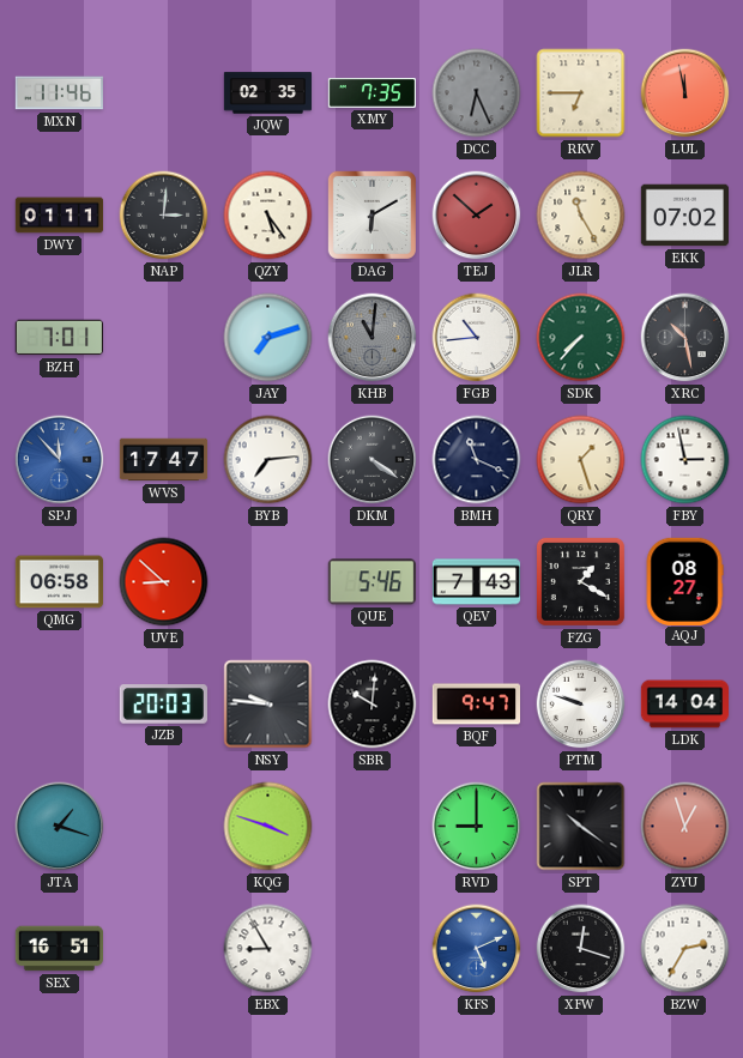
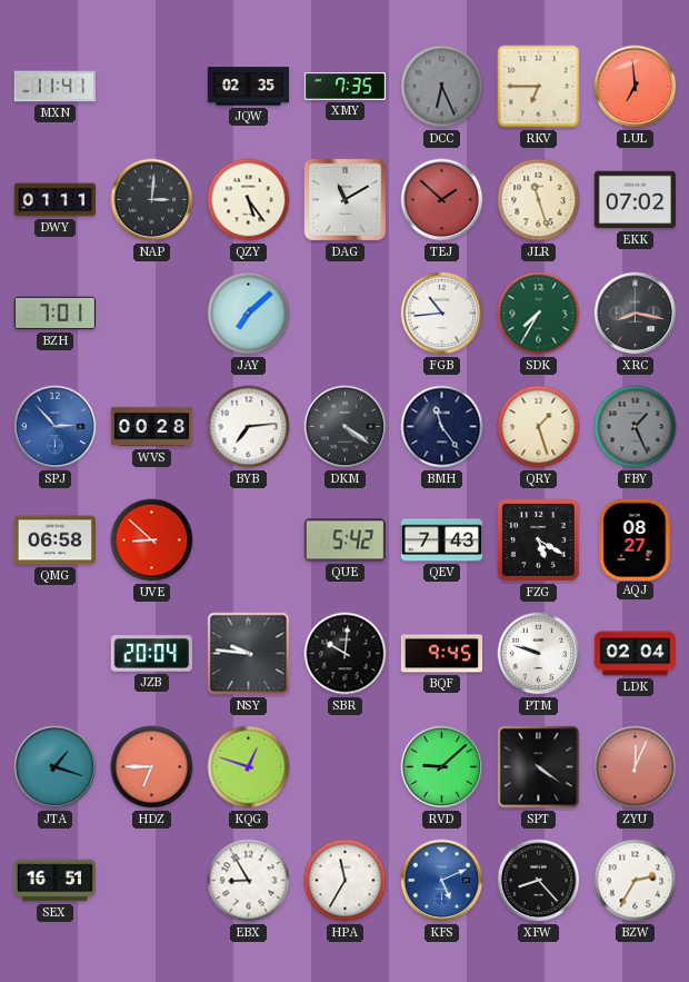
MXN: 11:46 -> 11:41 (54, 87)
LUL: 11:58 -> 6:59 (636, 87)
DAG: 6:10 -> 11:10 (344, 199)
JLR: 11:25 -> 11:27 (539, 200)
JAY: 7:12 -> 7:08 (249, 314)
KHB: 11:01 -> none (373, 338)
SDK: 7:37 -> 7:35 (539, 314)
XRC: 10:28 -> 8:17 (636, 314)
SPJ: 11:53 -> 2:53 (56, 427)
WVS: 17:47 -> 00:28 (152, 427)
BMH: 11:19 -> 11:24 (442, 427)
FBY: 2:58 -> 1:26 (636, 427)
FBY dial: white -> grey (636, 427)
QUE: 5:46 -> 5:42 (344, 540)
FZG: 1:20 -> 5:20 (538, 539)
JZB: 20:03 -> 20:04 (151, 654)
BQF: 9:47 -> 9:45 (441, 654)
LDK: 14:04 -> 02:04 (636, 654)
HDZ: none -> 6:45 (152, 767)
KQG: 3:48 -> 12:48 (249, 767)
RVD: 9:00 -> 9:08 (442, 767)
SPT: 10:21 -> 4:21 (539, 767)
ZYU: 12:57 -> 12:04 (636, 767)
HPA: none -> 11:35 (346, 881)
XFW: 12:18 -> 8:23 (539, 881)
